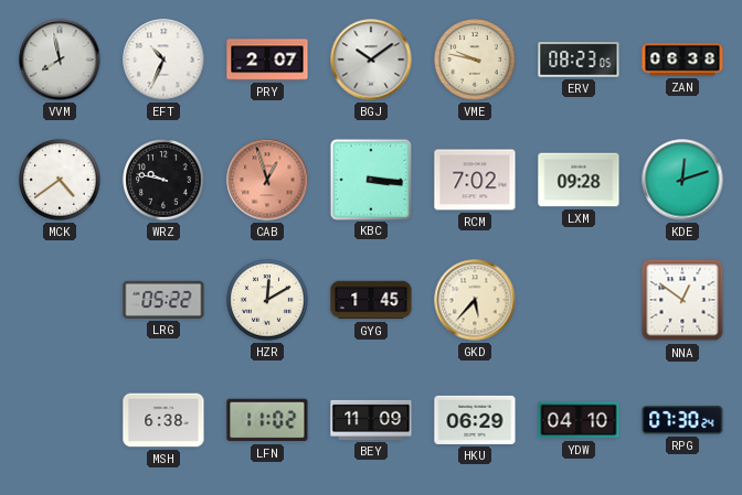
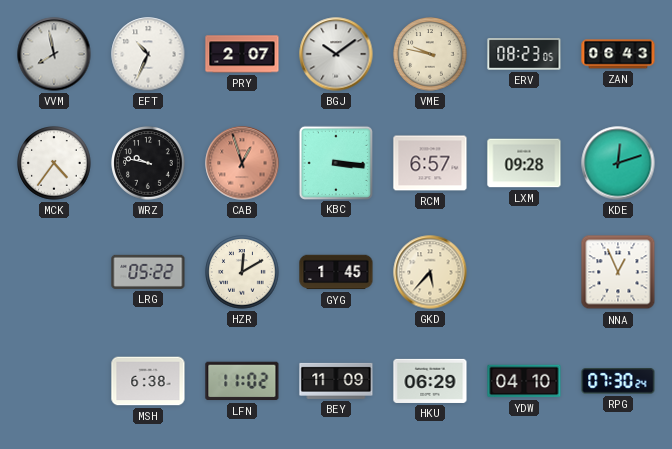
ZAN: 06:38 -> 06:43 (618, 54)
MCK: 4:39 -> 4:36 (54, 163)
RCM: 7:02 -> 6:57 (430, 163)
NNA: 12:51 -> 12:56 (618, 272)
